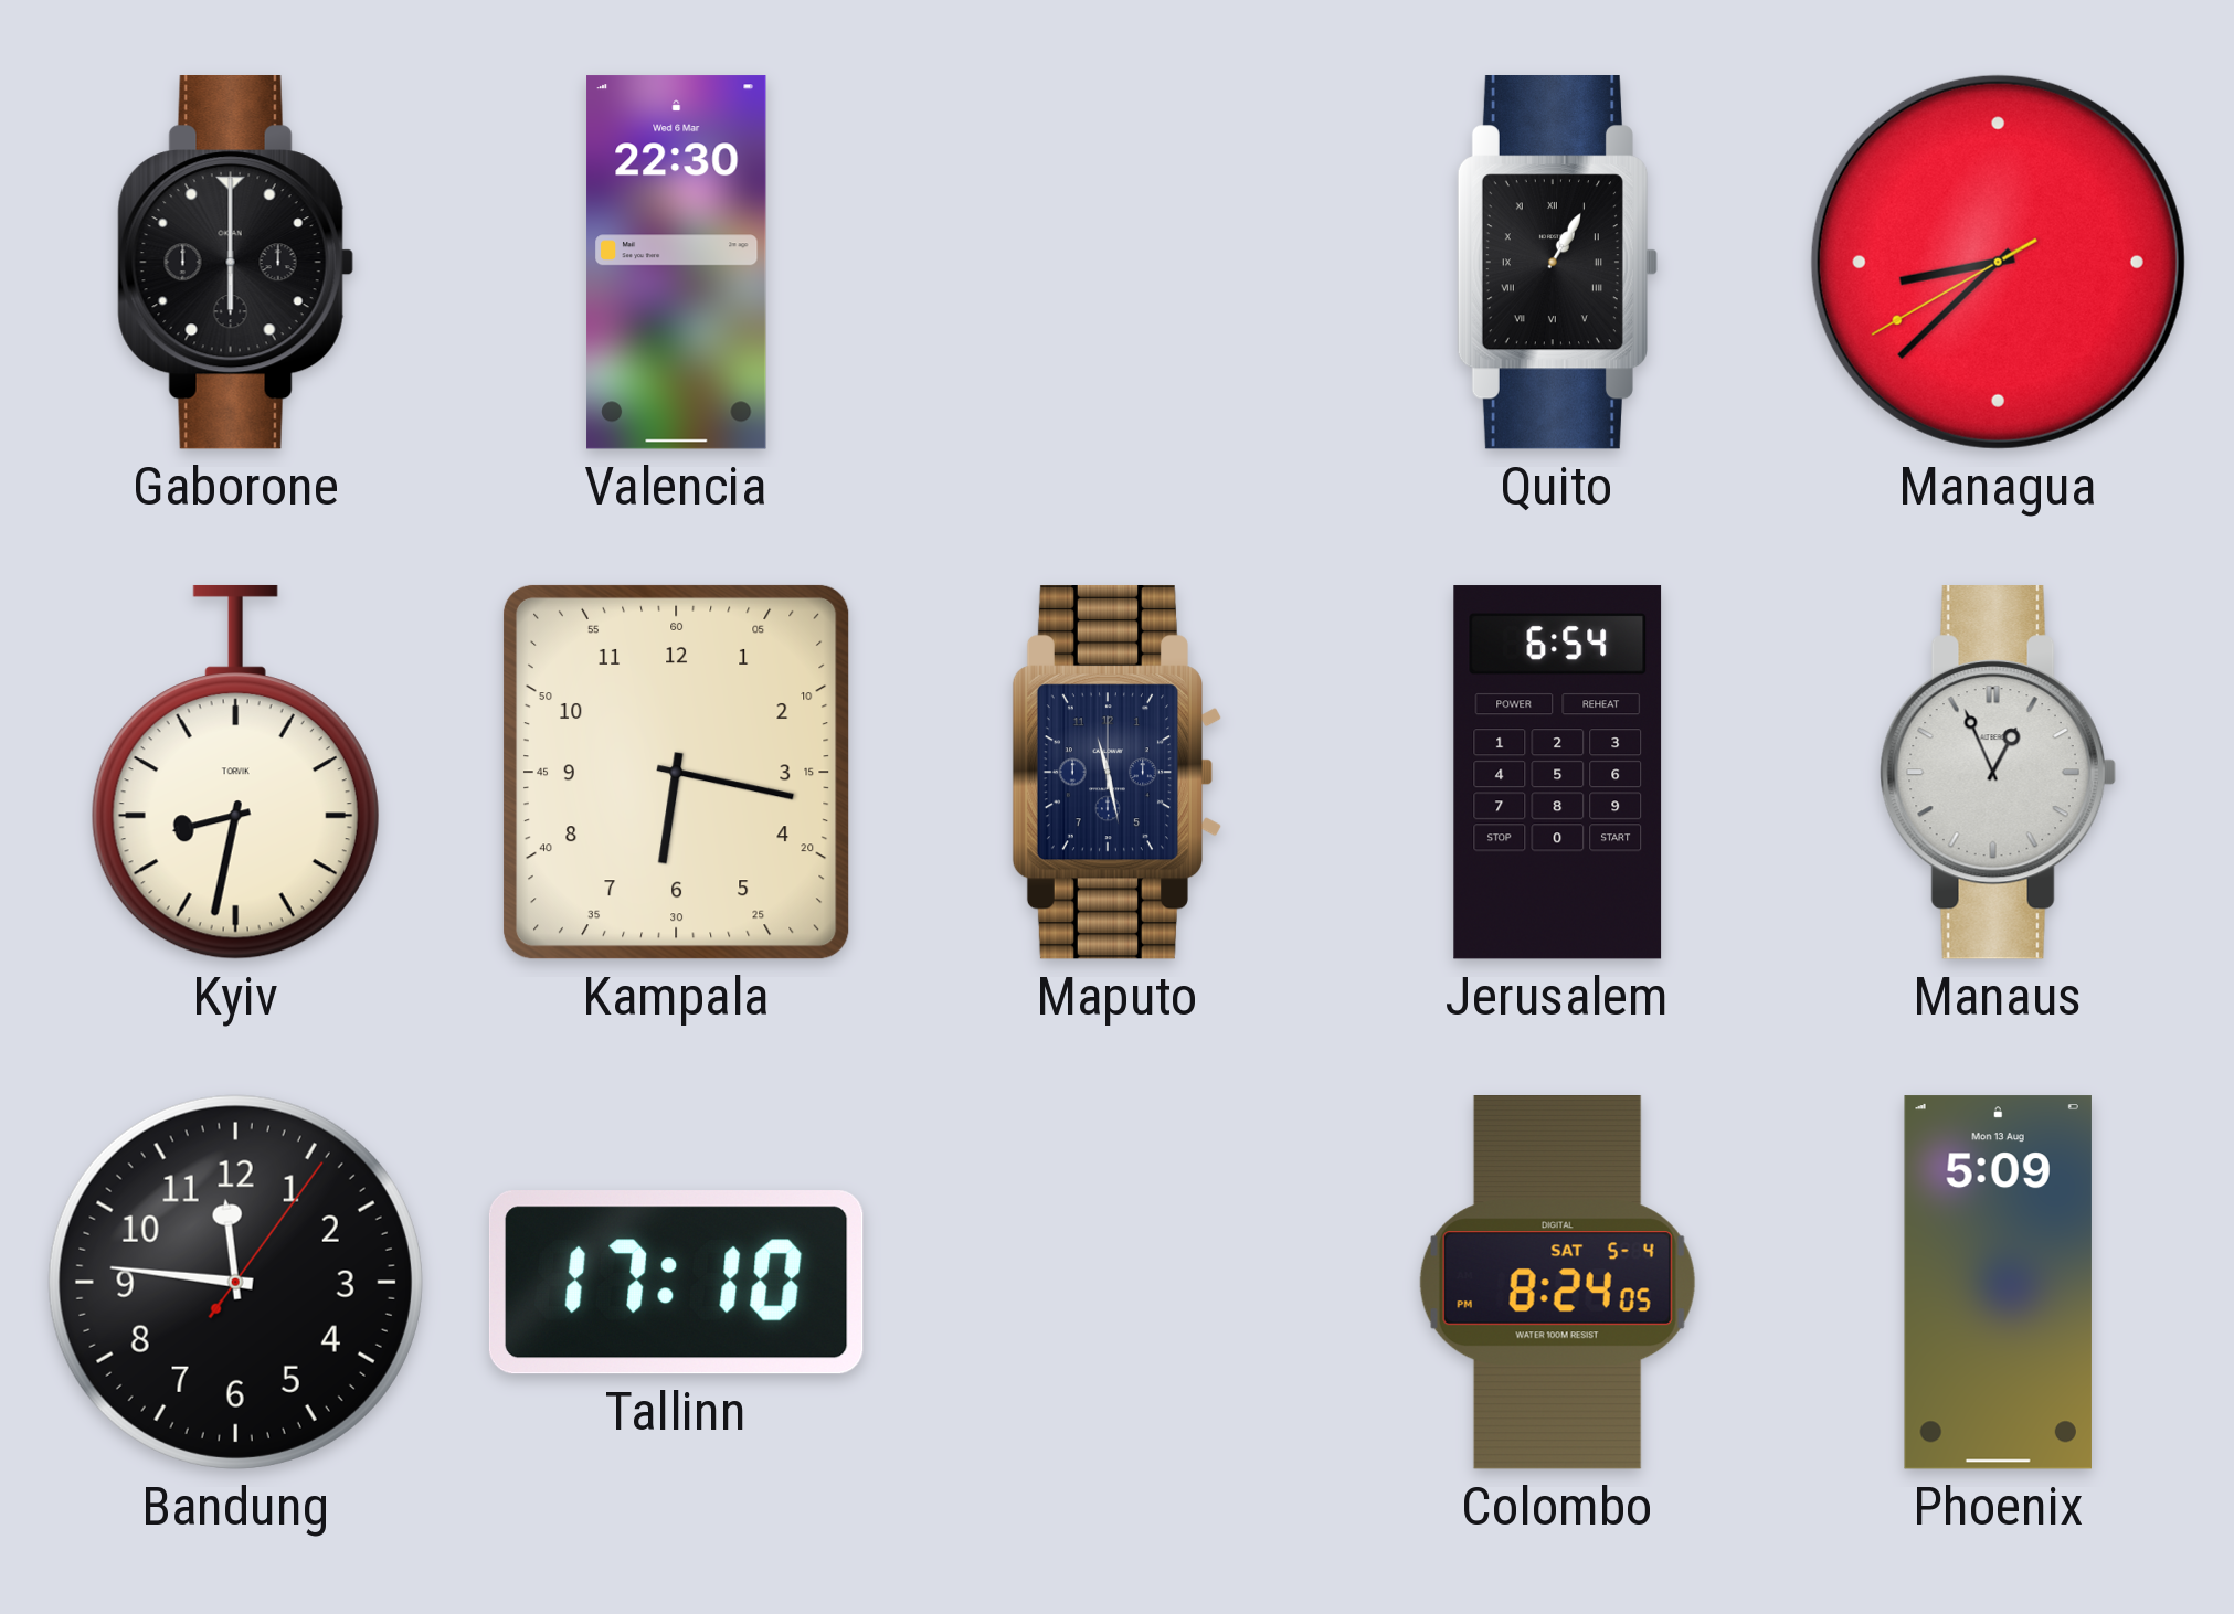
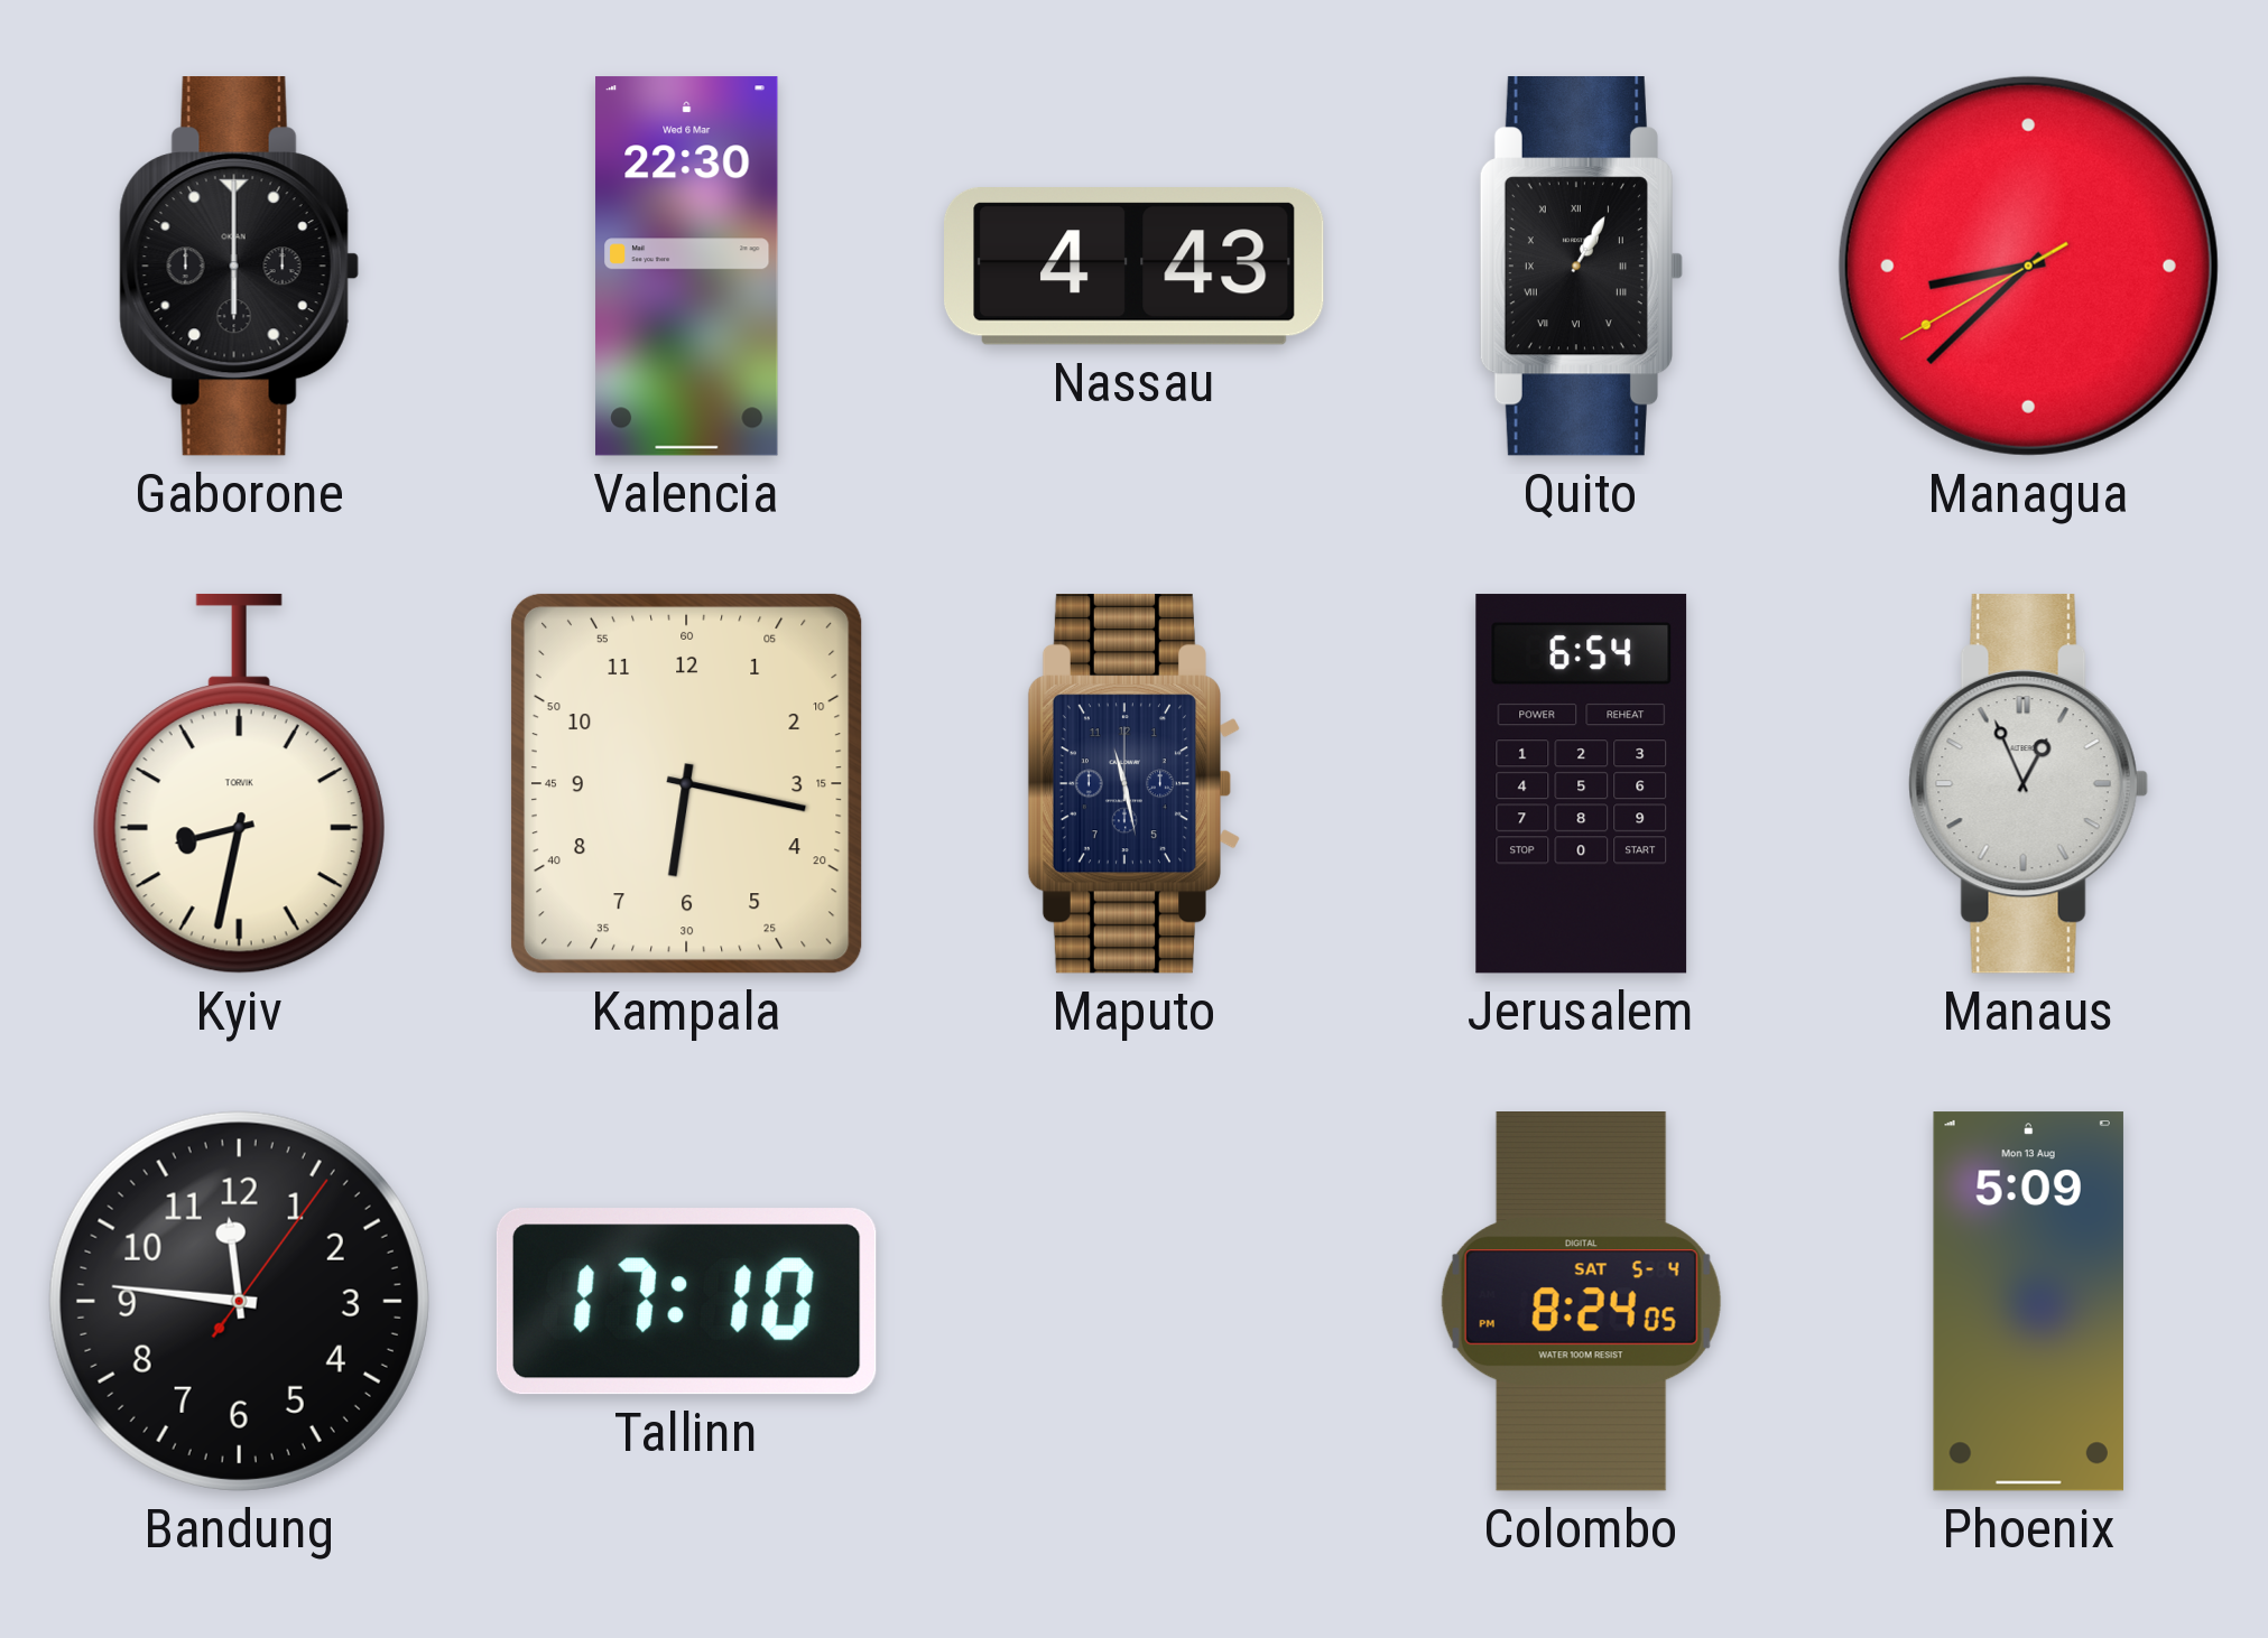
Nassau: none -> 4:43 (1135, 266)
